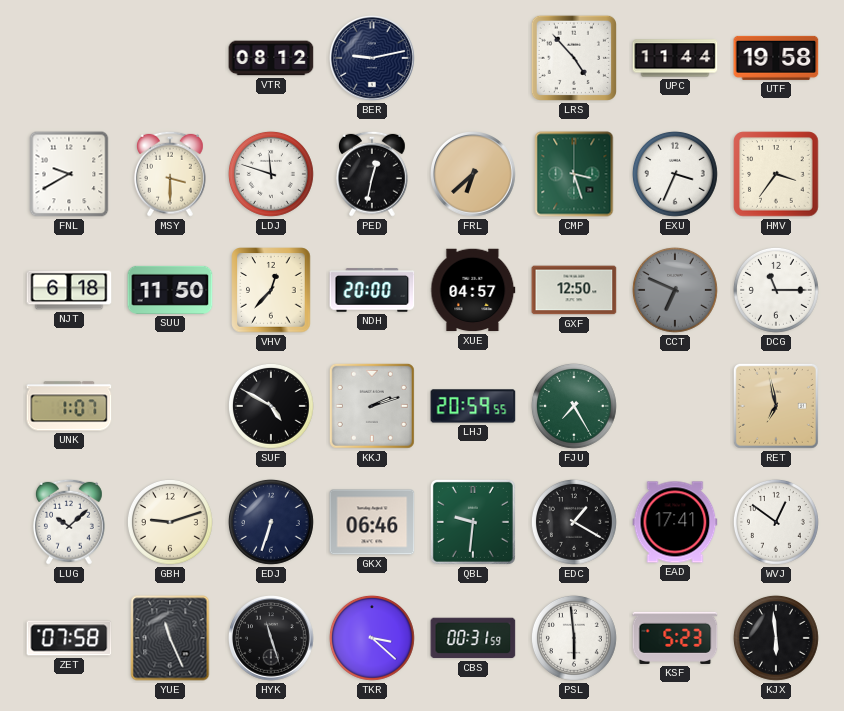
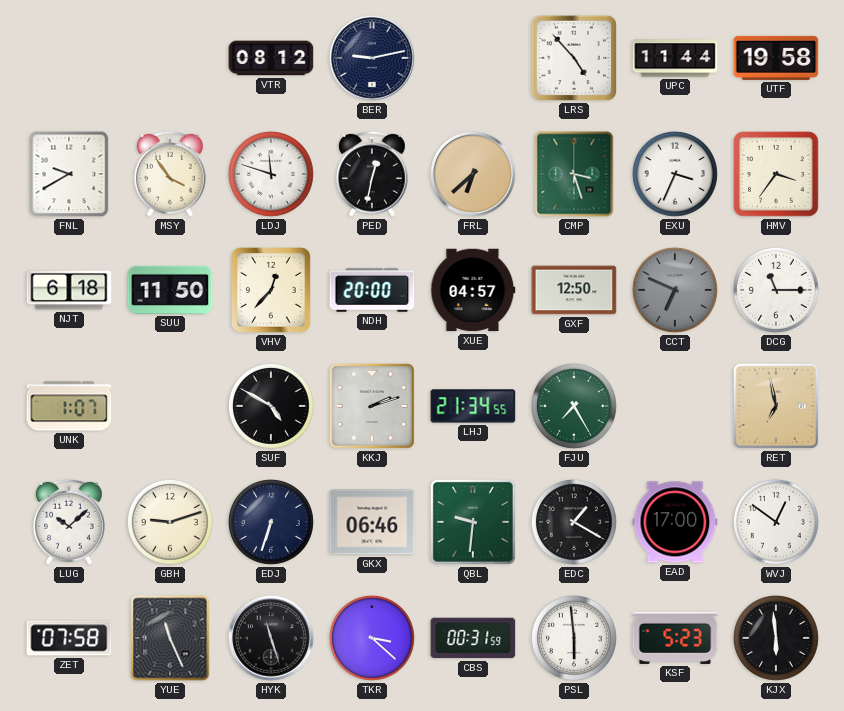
MSY: 3:30 -> 3:54 (170, 174)
LHJ: 20:59 -> 21:34 (473, 406)
EAD: 17:41 -> 17:00 (675, 522)
